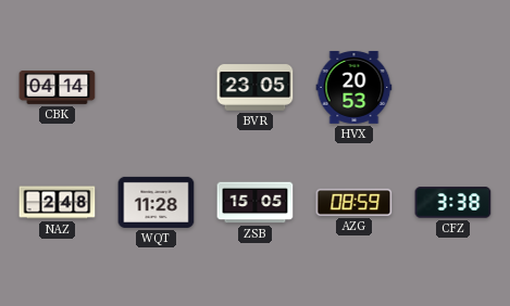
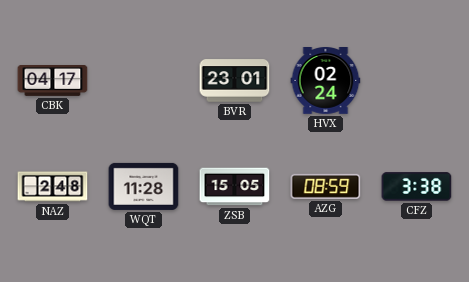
CBK: 04:14 -> 04:17 (53, 81)
BVR: 23:05 -> 23:01 (235, 81)
HVX: 20:53 -> 02:24 (326, 81)
